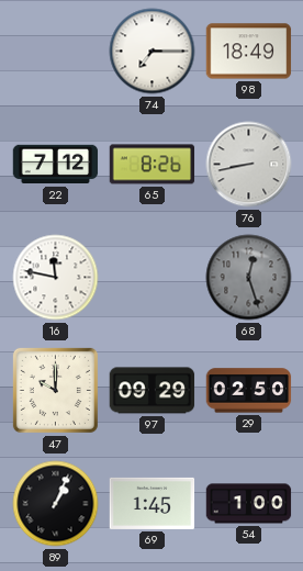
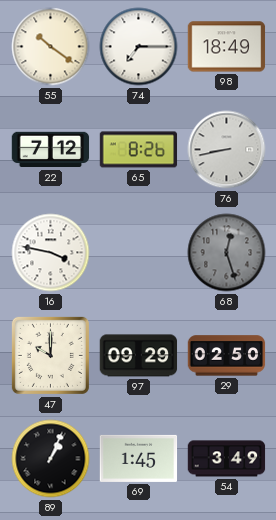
55: none -> 10:21 (51, 47)
16: 11:47 -> 3:47 (51, 253)
54: 1:00 -> 3:49 (227, 459)
